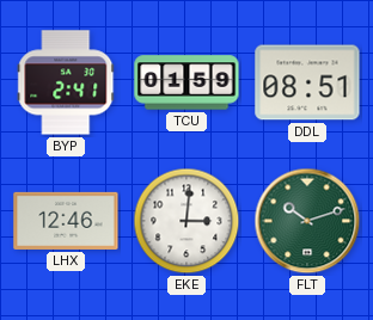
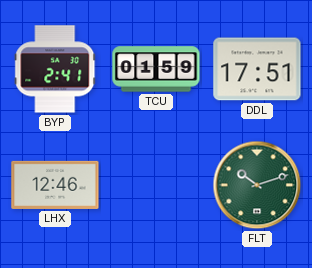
DDL: 08:51 -> 17:51 (257, 69)
EKE: 3:01 -> none (186, 221)
